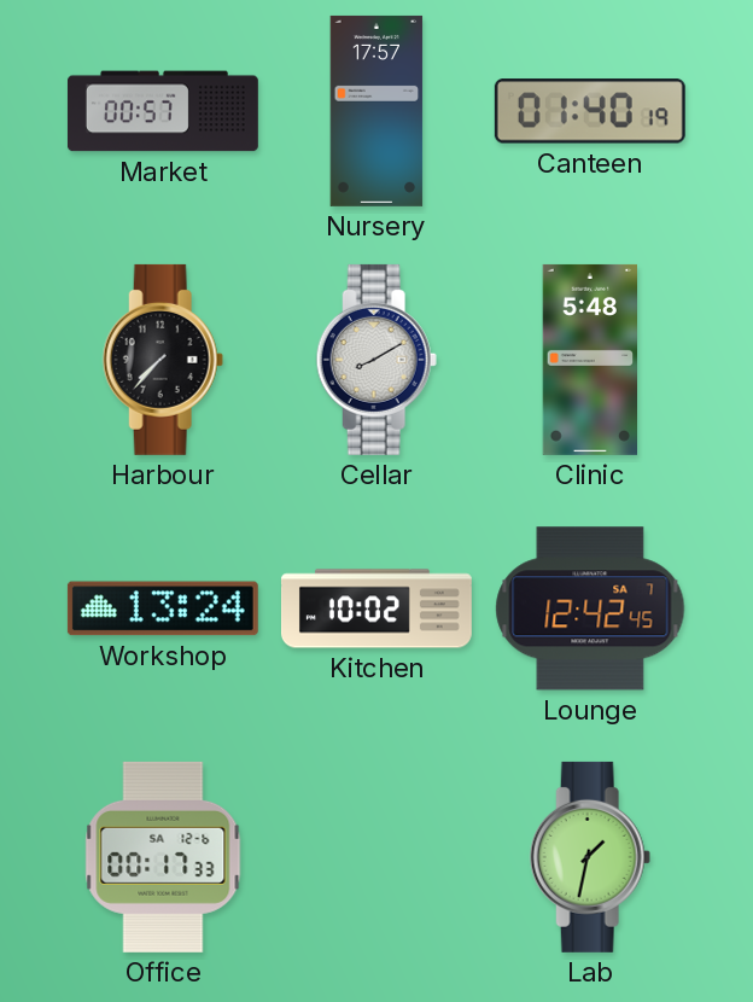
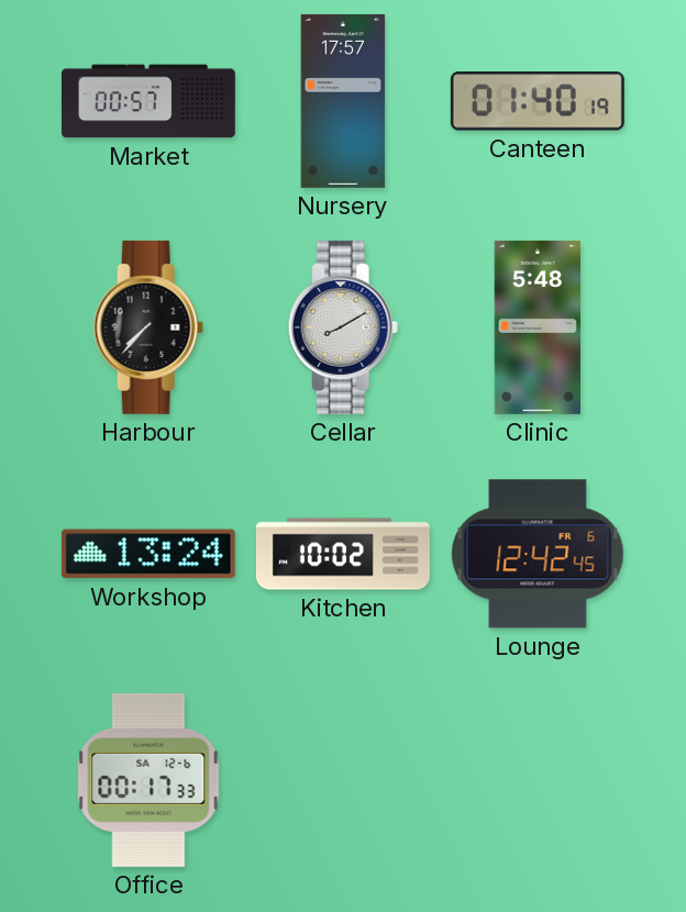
Lounge date: SA 7 -> FR 6 (538, 554)
Lab: 1:32 -> none (590, 857)
